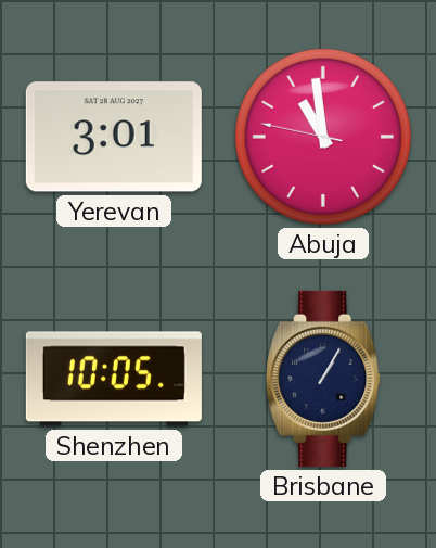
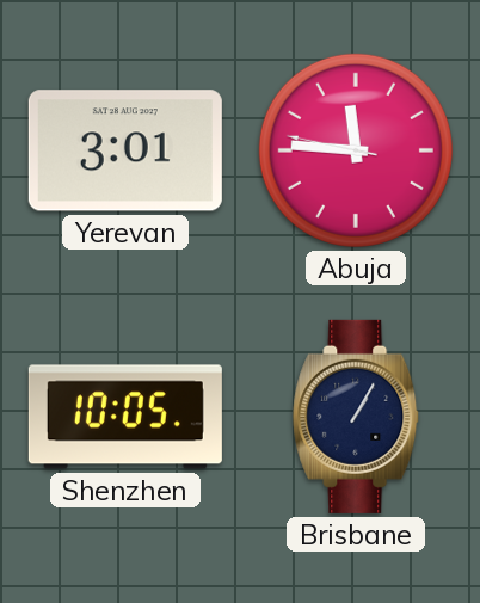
Abuja: 10:58 -> 11:45 (356, 150)
